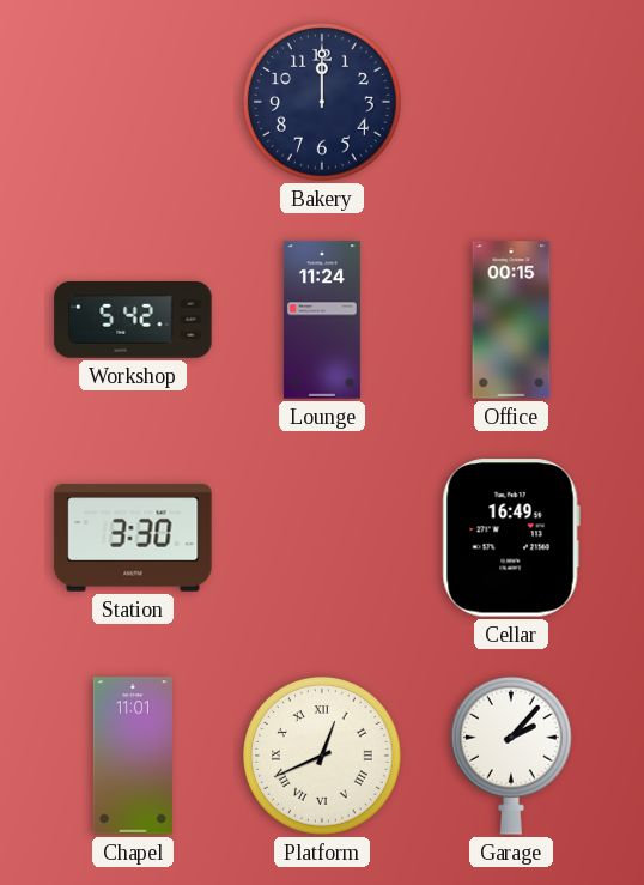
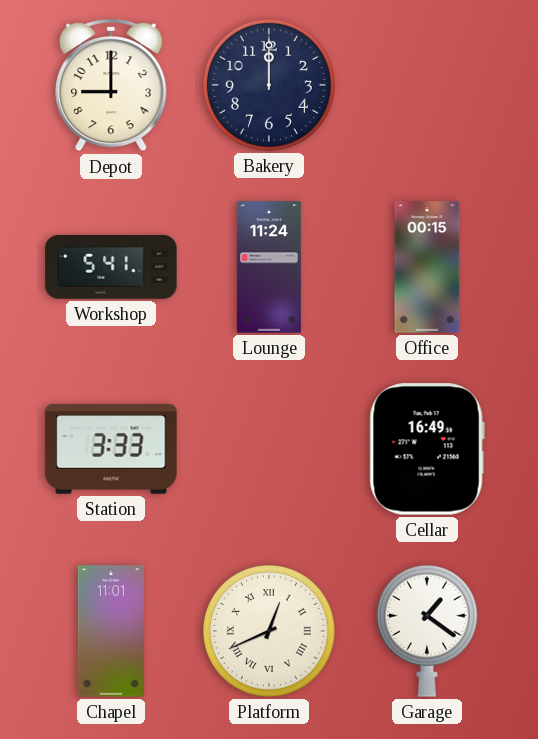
Depot: none -> 9:00 (111, 85)
Workshop: 5:42 -> 5:41 (111, 267)
Station: 3:30 -> 3:33 (111, 449)
Garage: 2:07 -> 1:21 (427, 631)
